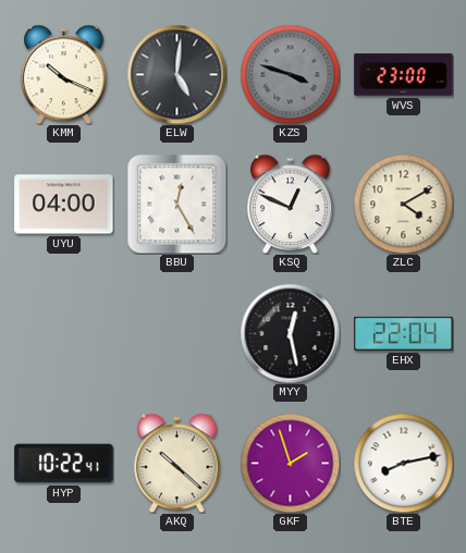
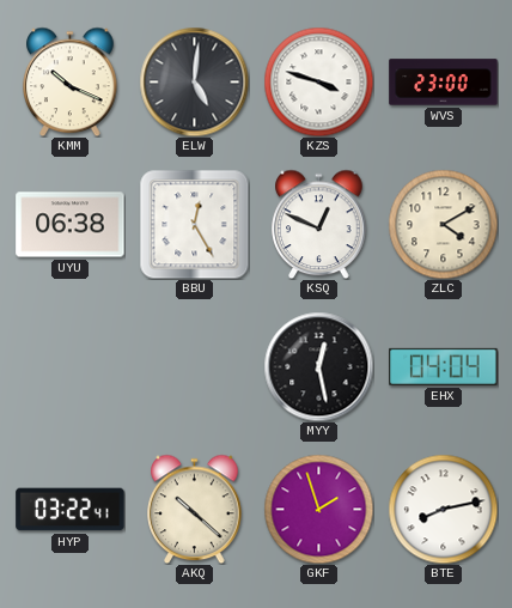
KZS dial: grey -> white (318, 81)
UYU: 04:00 -> 06:38 (71, 225)
EHX: 22:04 -> 04:04 (444, 366)
HYP: 10:22 -> 03:22 (71, 510)
